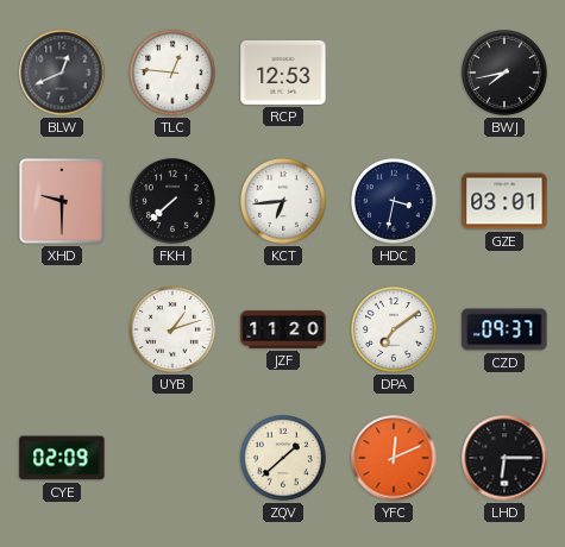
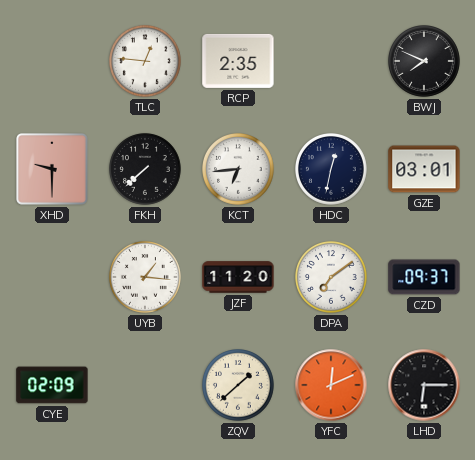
BLW: 12:41 -> none (62, 73)
RCP: 12:53 -> 2:35 (238, 61)
BWJ: 7:43 -> 7:49 (425, 62)
HDC: 3:32 -> 12:32 (332, 170)
UYB: 1:12 -> 1:16 (146, 278)
